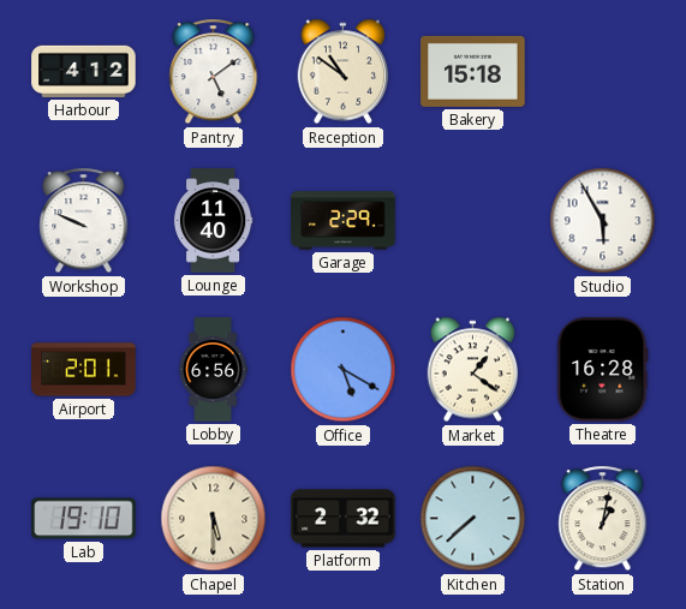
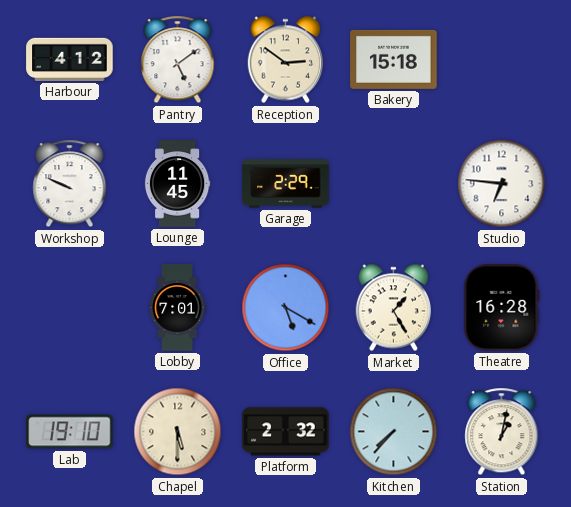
Reception: 10:51 -> 2:51 (286, 60)
Lounge: 11:40 -> 11:45 (177, 184)
Studio: 5:55 -> 6:46 (502, 184)
Airport: 2:01 -> none (84, 370)
Lobby: 6:56 -> 7:01 (177, 308)
Market: 1:21 -> 1:25 (394, 308)
Kitchen: 7:38 -> 7:37 (394, 432)
